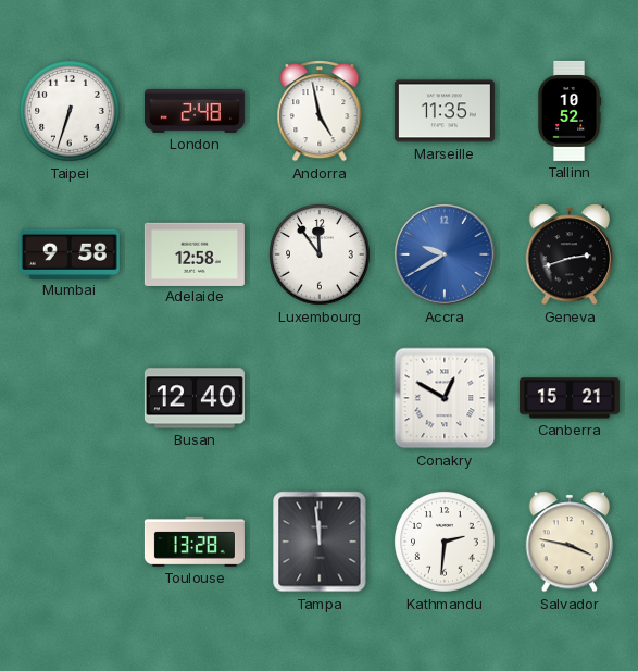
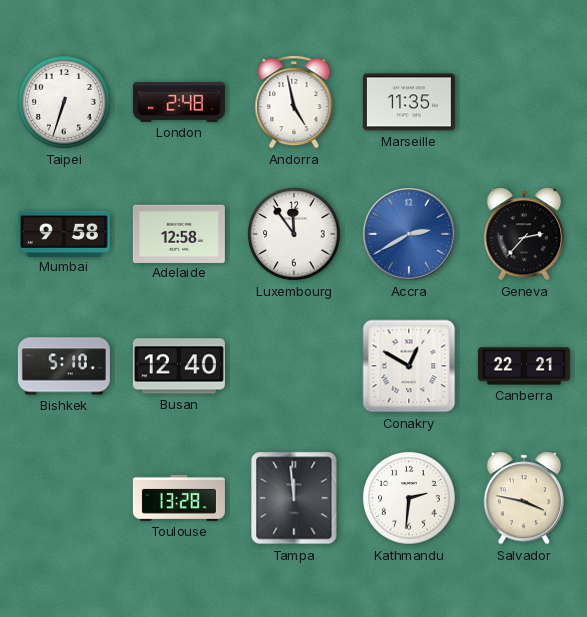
Tallinn: 10:52 -> none (570, 111)
Accra: 9:40 -> 2:40 (410, 235)
Geneva: 2:42 -> 2:37 (524, 234)
Bishkek: none -> 5:10 (64, 366)
Canberra: 15:21 -> 22:21 (524, 366)
